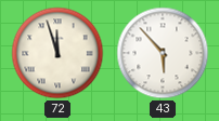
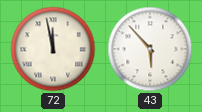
72: 11:57 -> 11:58 (53, 49)
